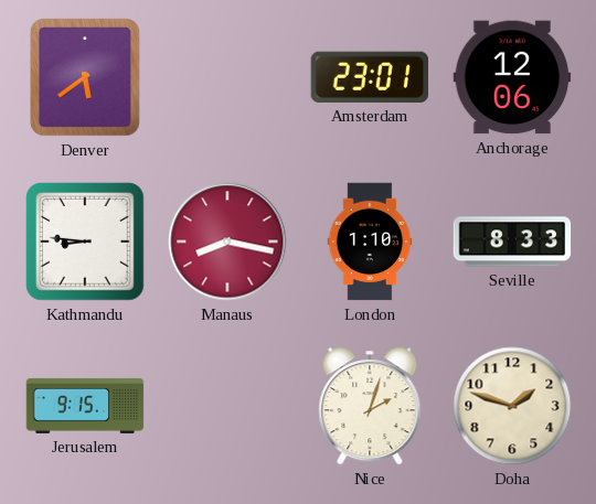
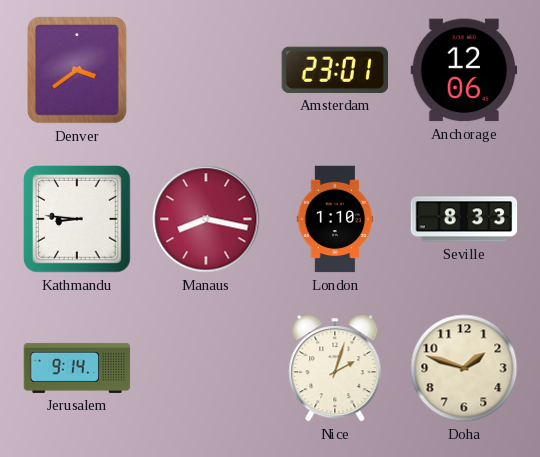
Denver: 5:39 -> 3:39 (77, 70)
Jerusalem: 9:15 -> 9:14 (77, 368)
